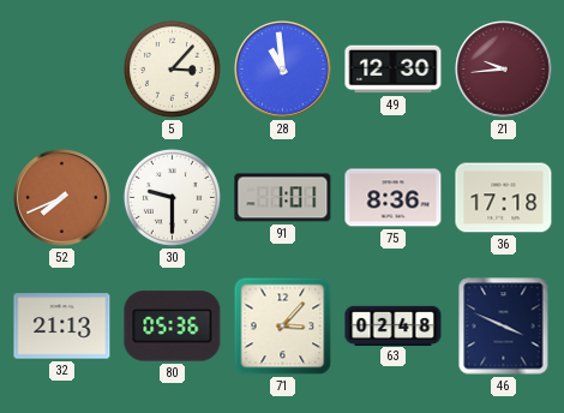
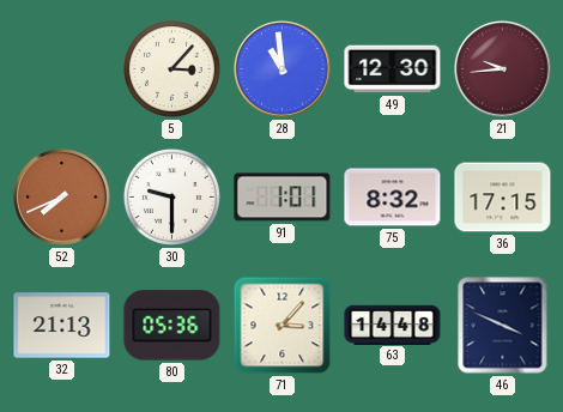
75: 8:36 -> 8:32 (393, 198)
36: 17:18 -> 17:15 (503, 198)
63: 02:48 -> 14:48 (393, 325)
